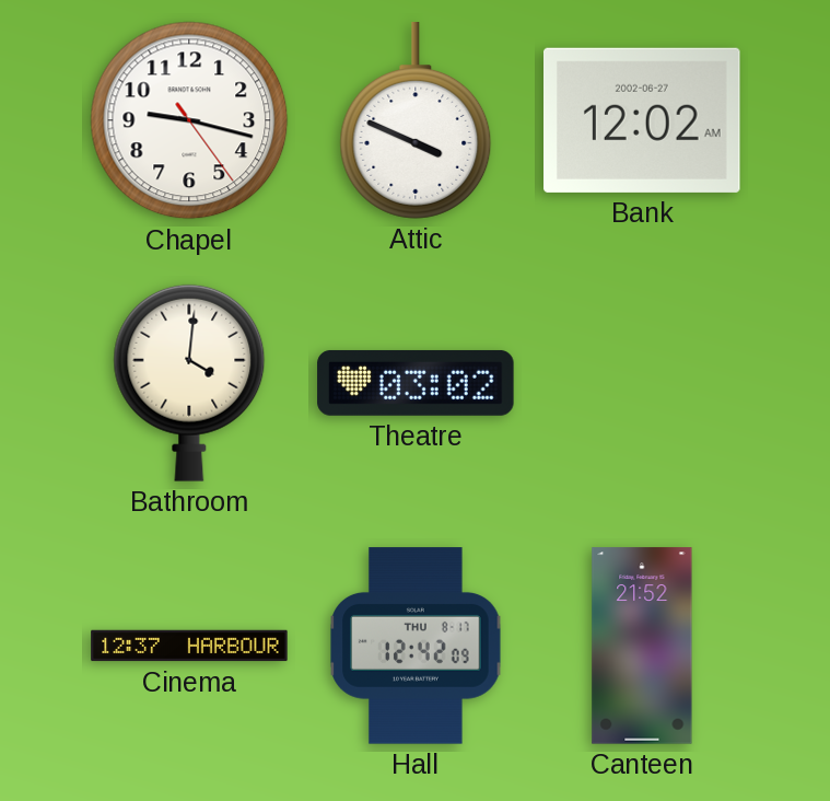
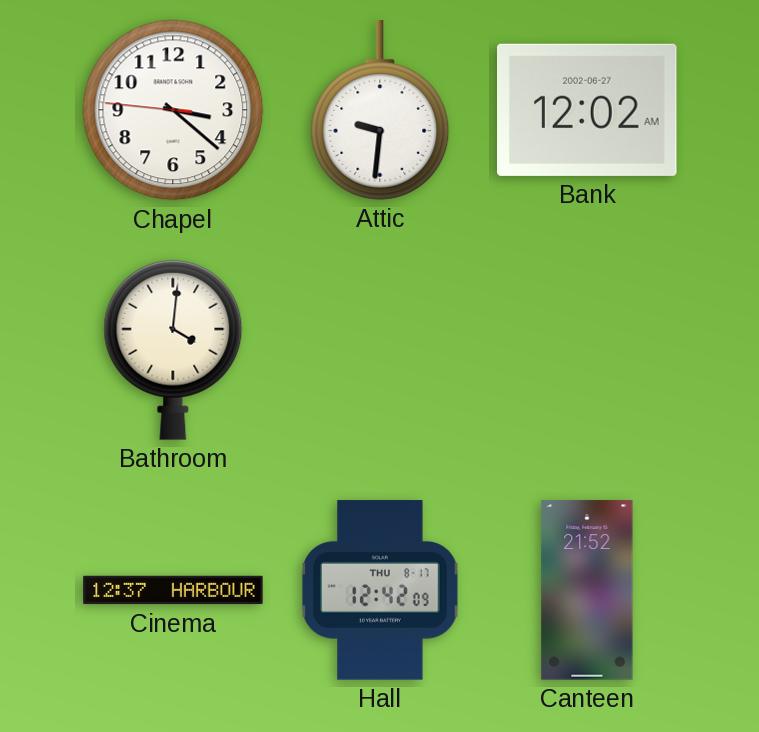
Chapel: 9:17 -> 3:21 (173, 110)
Attic: 3:49 -> 9:31 (380, 110)
Theatre: 03:02 -> none (416, 383)
